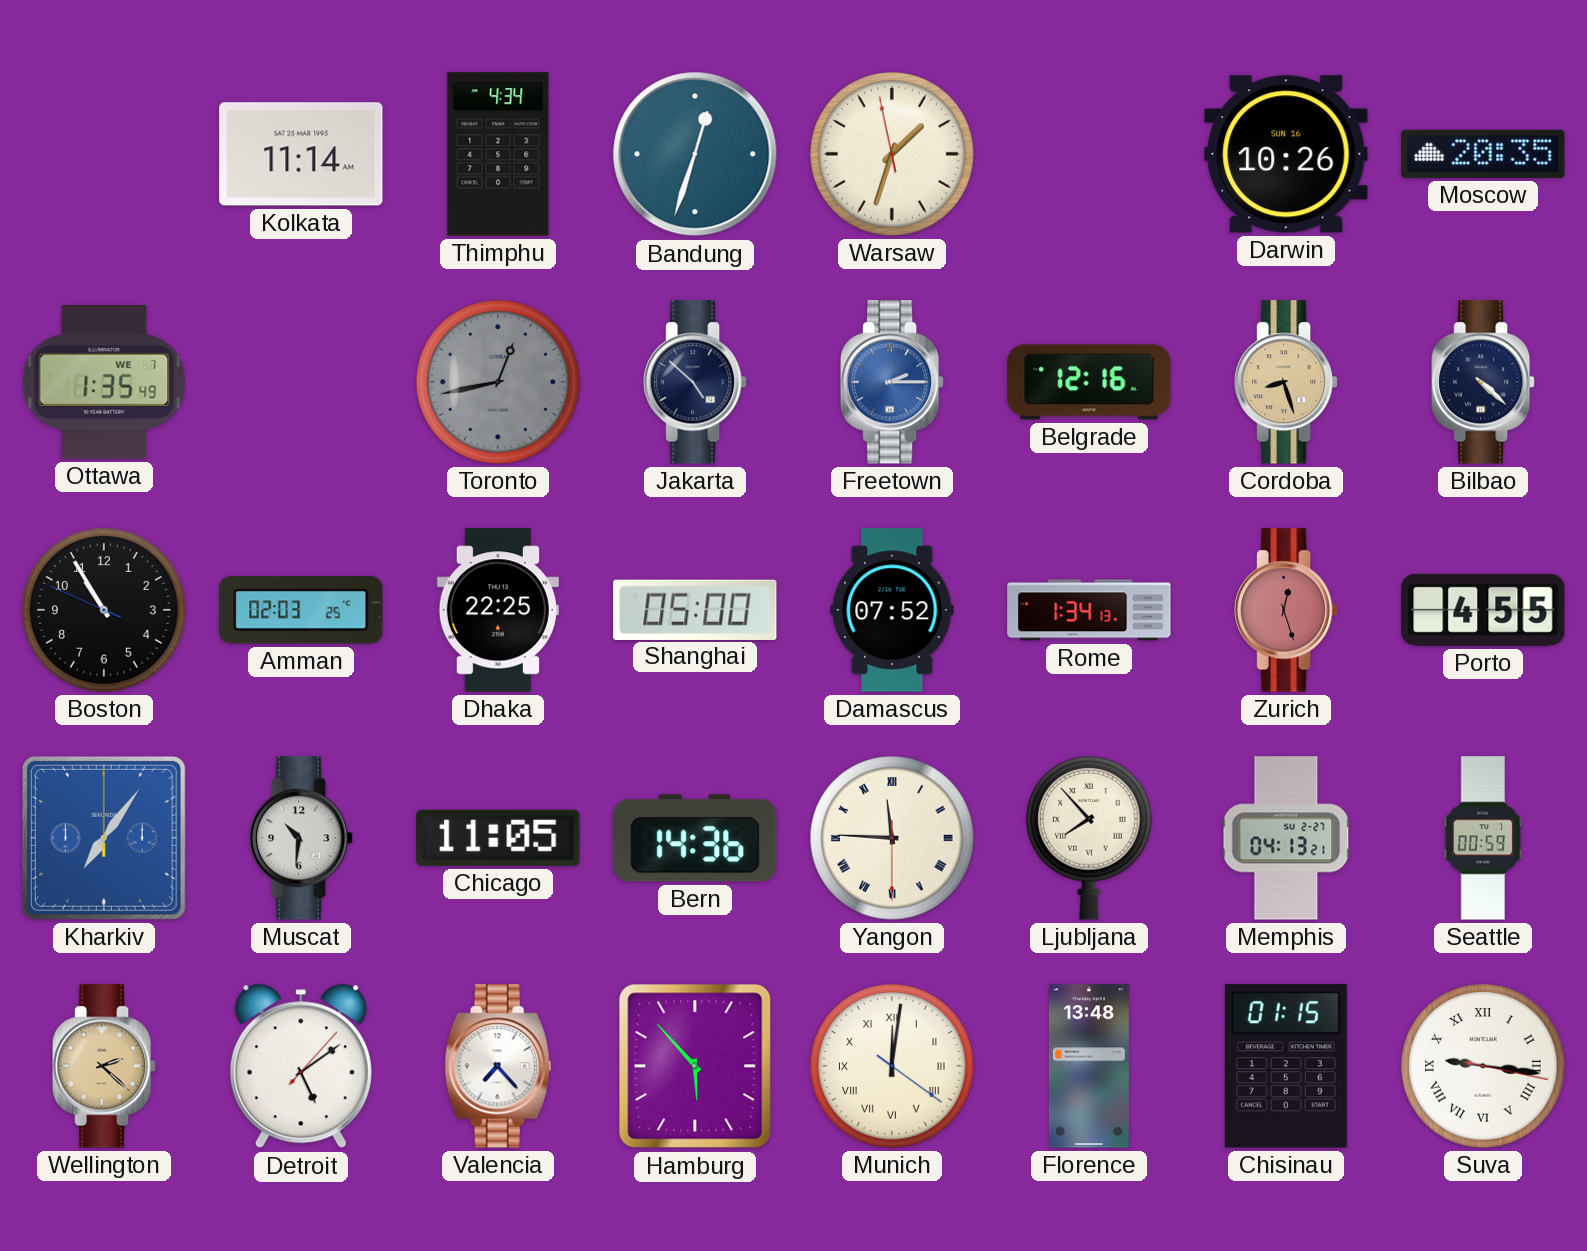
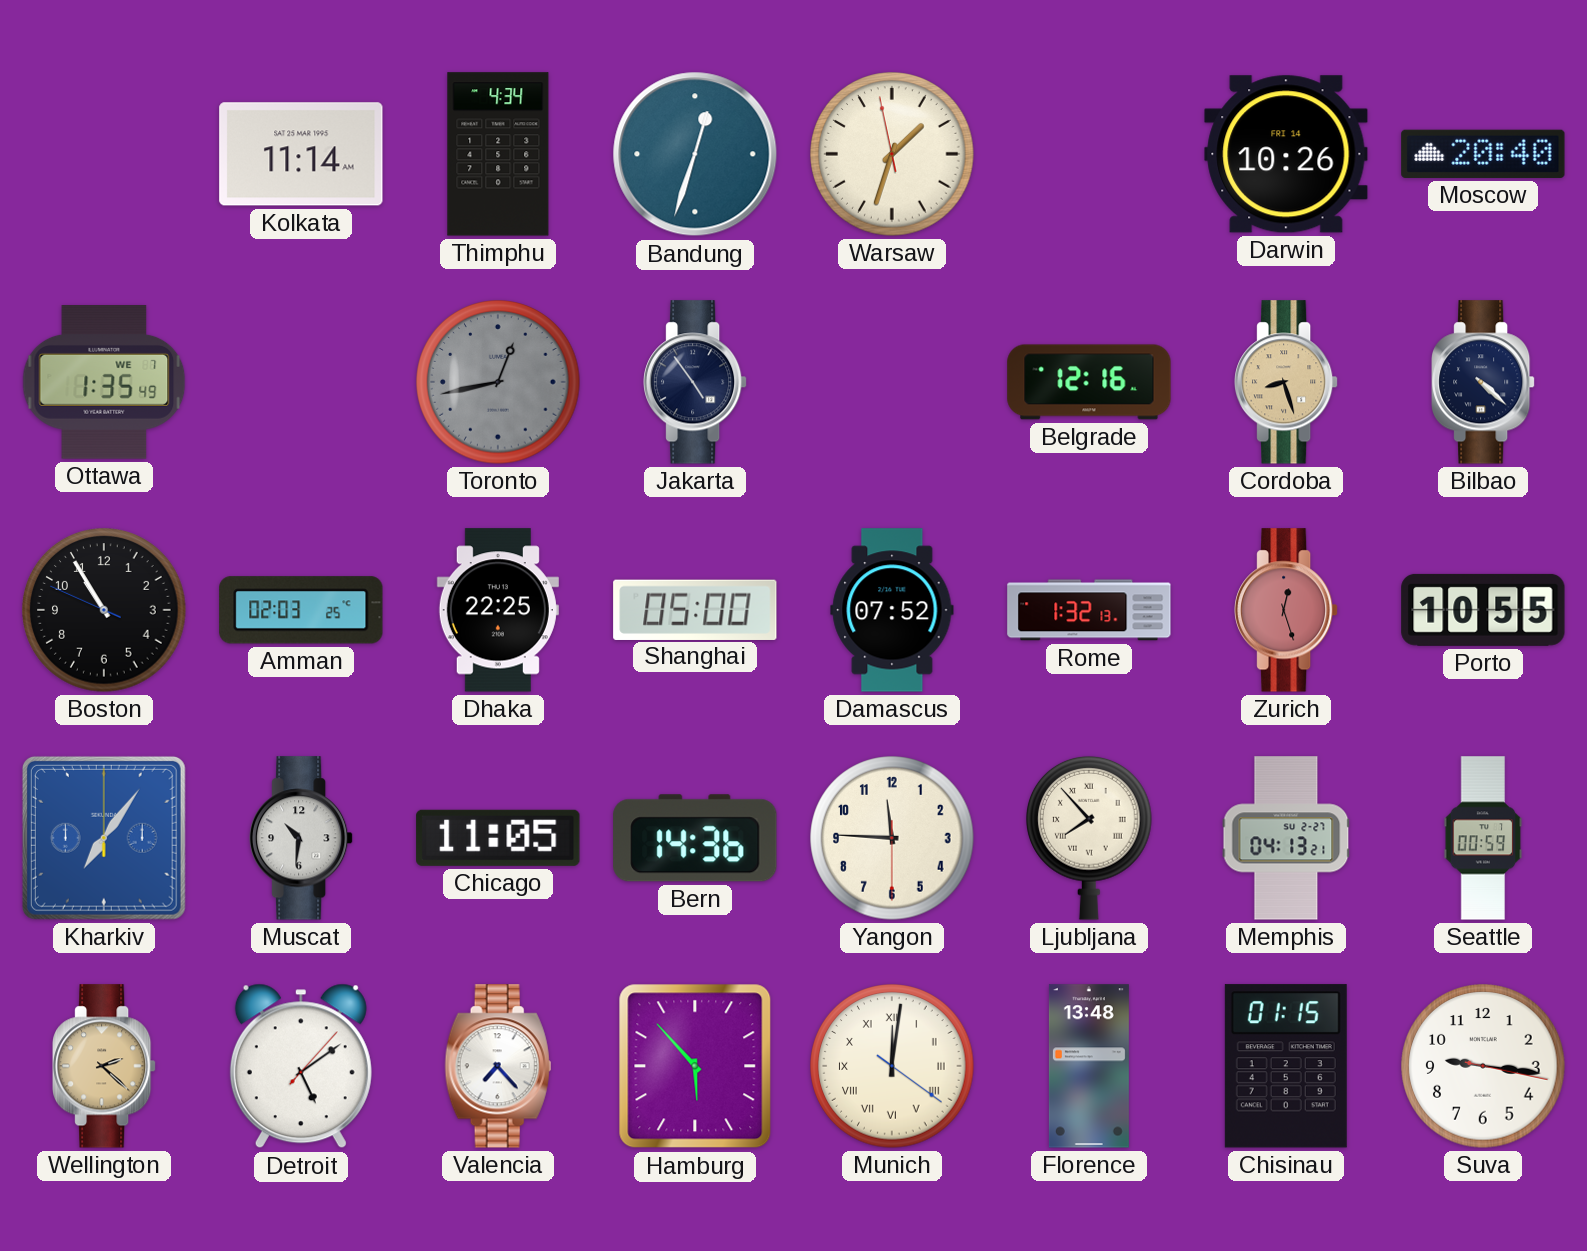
Darwin date: SUN 16 -> FRI 14 (1286, 154)
Moscow: 20:35 -> 20:40 (1483, 154)
Jakarta: 4:52 -> 4:54 (696, 382)
Freetown: 2:15 -> none (893, 382)
Rome: 1:34 -> 1:32 (1089, 610)
Porto: 4:55 -> 10:55 (1483, 610)
Yangon numerals: Roman -> Arabic (892, 838)
Suva numerals: Roman -> Arabic (1483, 1066)
